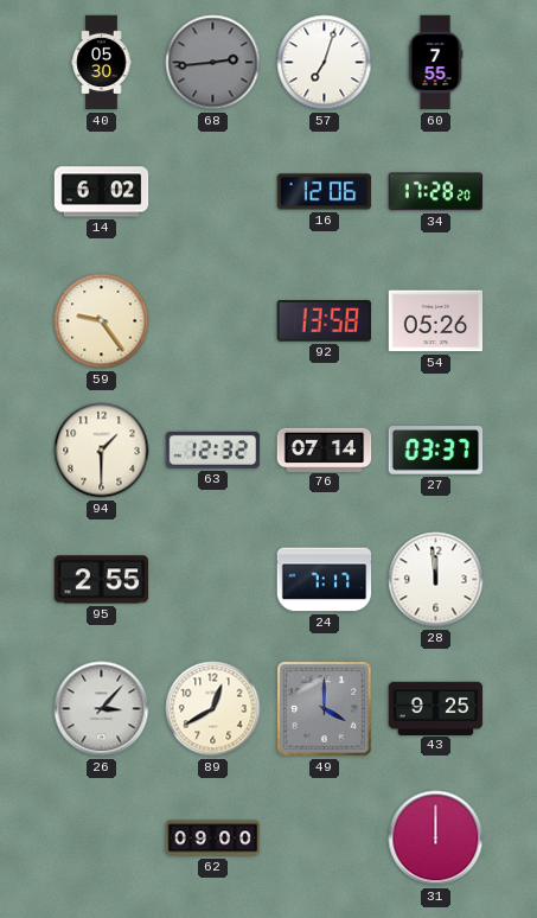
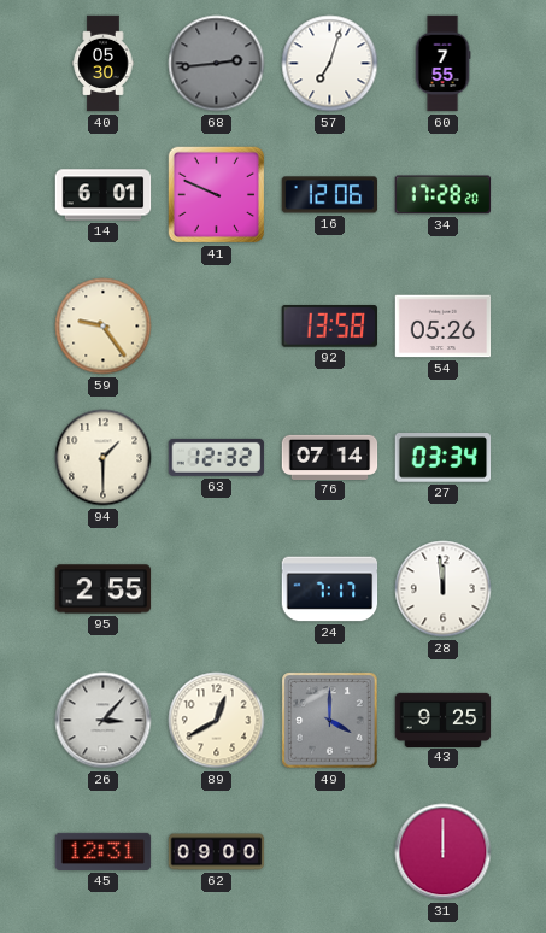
14: 6:02 -> 6:01 (104, 195)
41: none -> 9:49 (217, 195)
27: 03:37 -> 03:34 (444, 458)
45: none -> 12:31 (104, 851)
